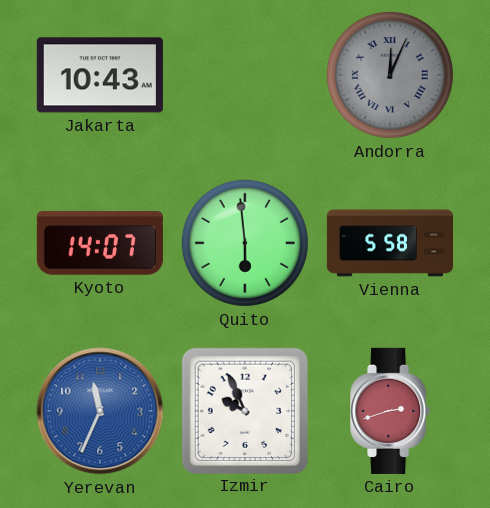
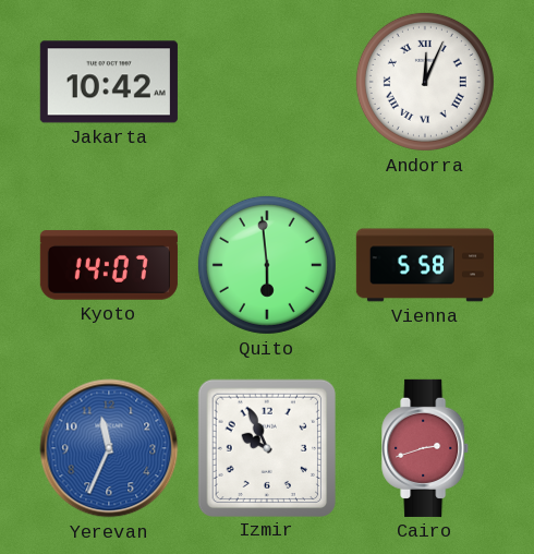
Jakarta: 10:43 -> 10:42 (109, 82)
Andorra dial: grey -> white (425, 82)
